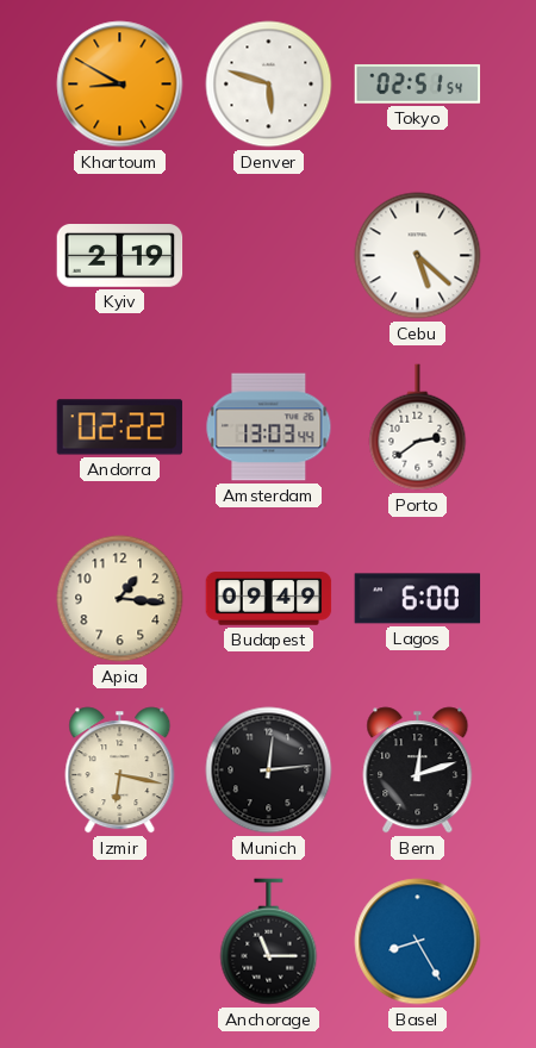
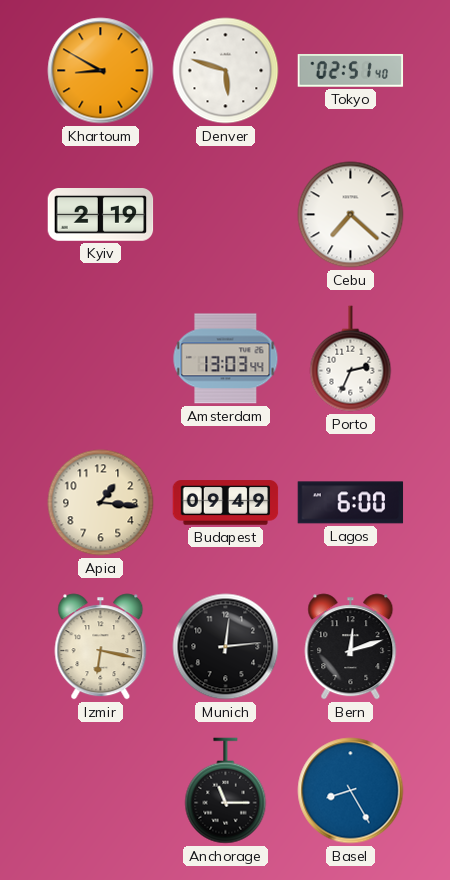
Tokyo: 02:51:54 -> 02:51:40 (351, 71)
Cebu: 5:22 -> 7:22 (351, 215)
Andorra: 02:22 -> none (120, 428)
Porto: 2:39 -> 2:34 (351, 359)
